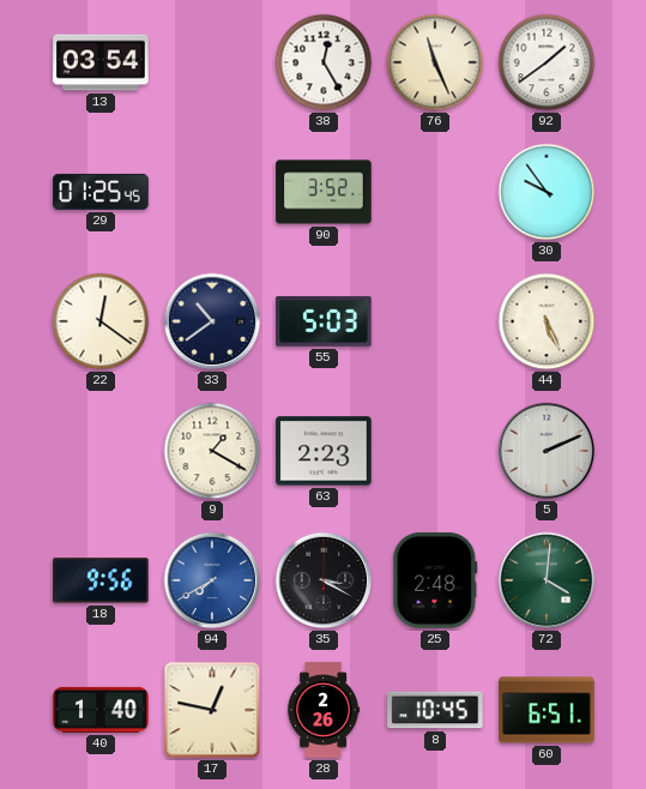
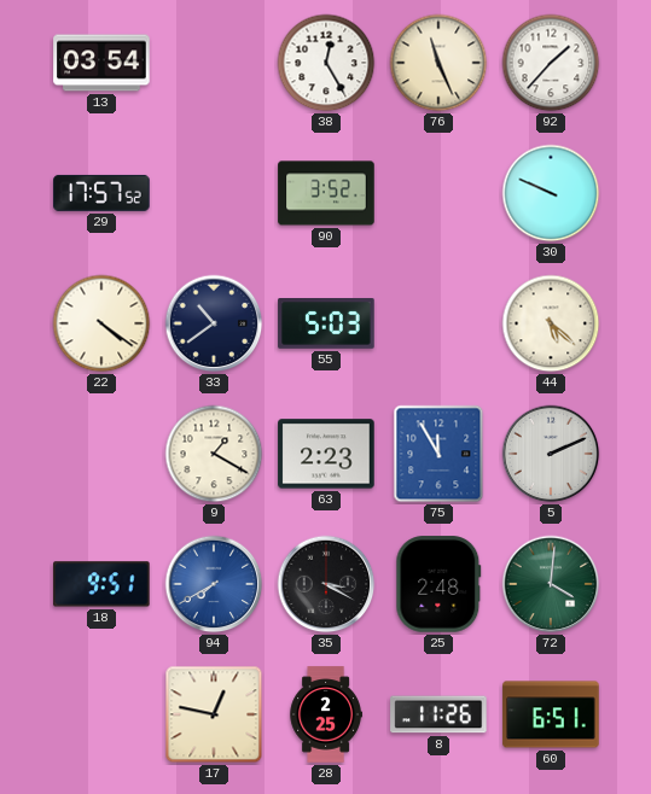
92: 1:39 -> 1:37 (551, 63)
29: 01:25 -> 17:57 (101, 193)
30: 9:54 -> 9:49 (551, 193)
22: 12:21 -> 4:21 (101, 323)
44: 5:26 -> 5:22 (551, 323)
75: none -> 11:55 (438, 454)
18: 9:56 -> 9:51 (101, 584)
40: 1:40 -> none (101, 710)
28: 2:26 -> 2:25 (325, 714)
8: 10:45 -> 11:26 (438, 714)
